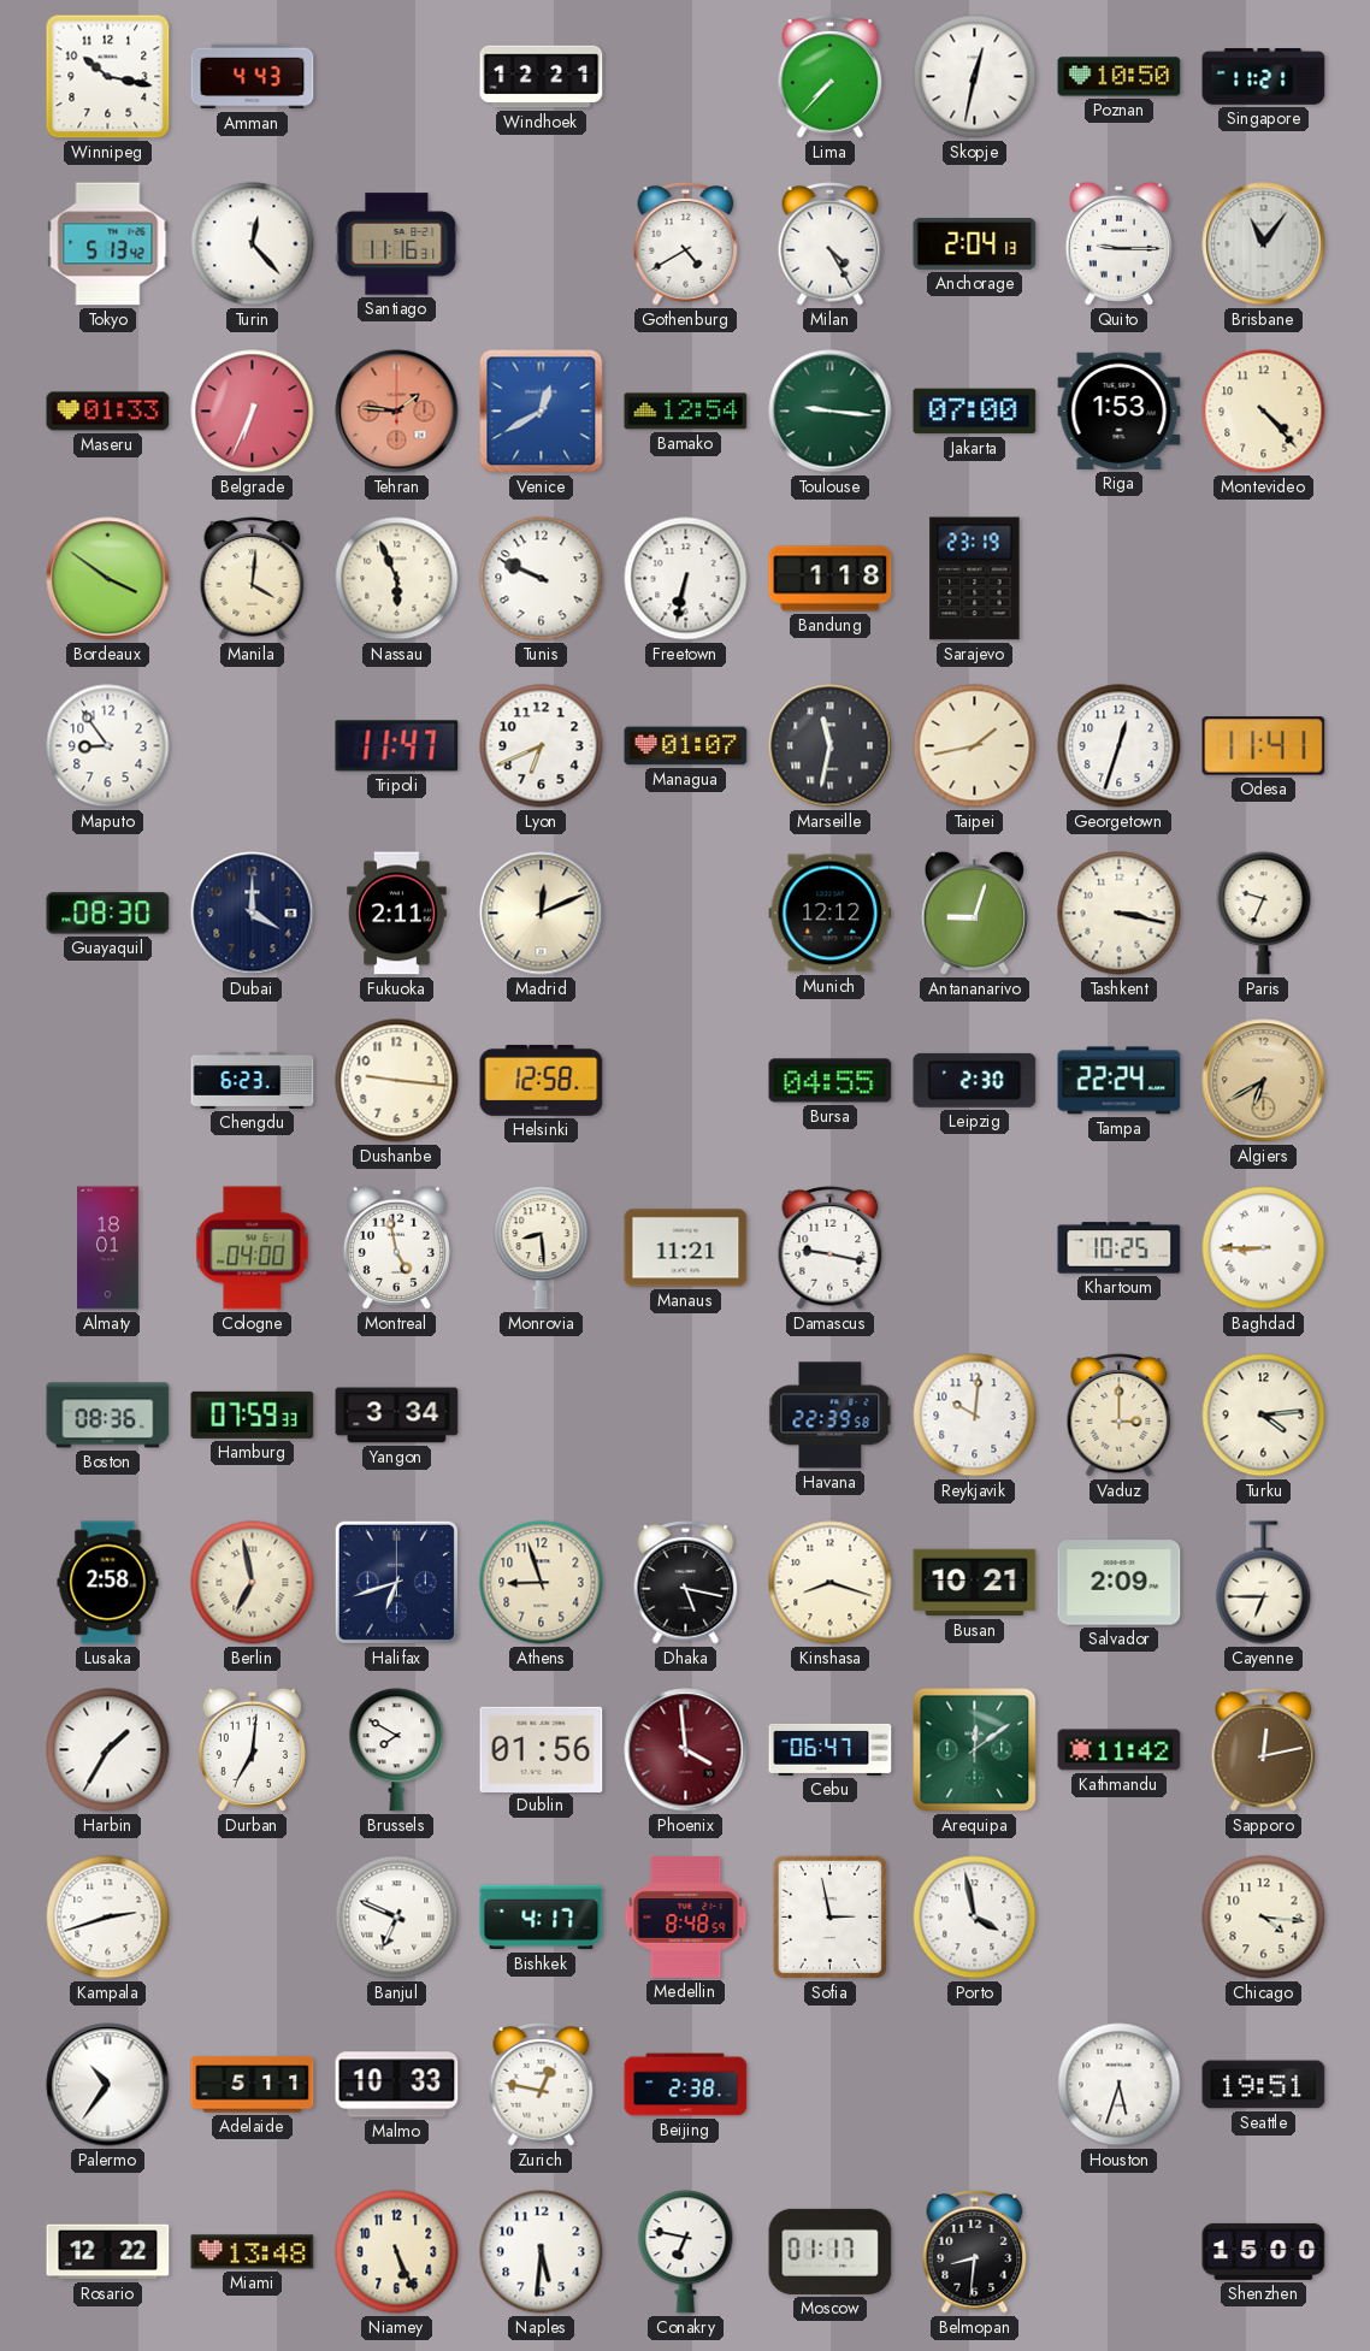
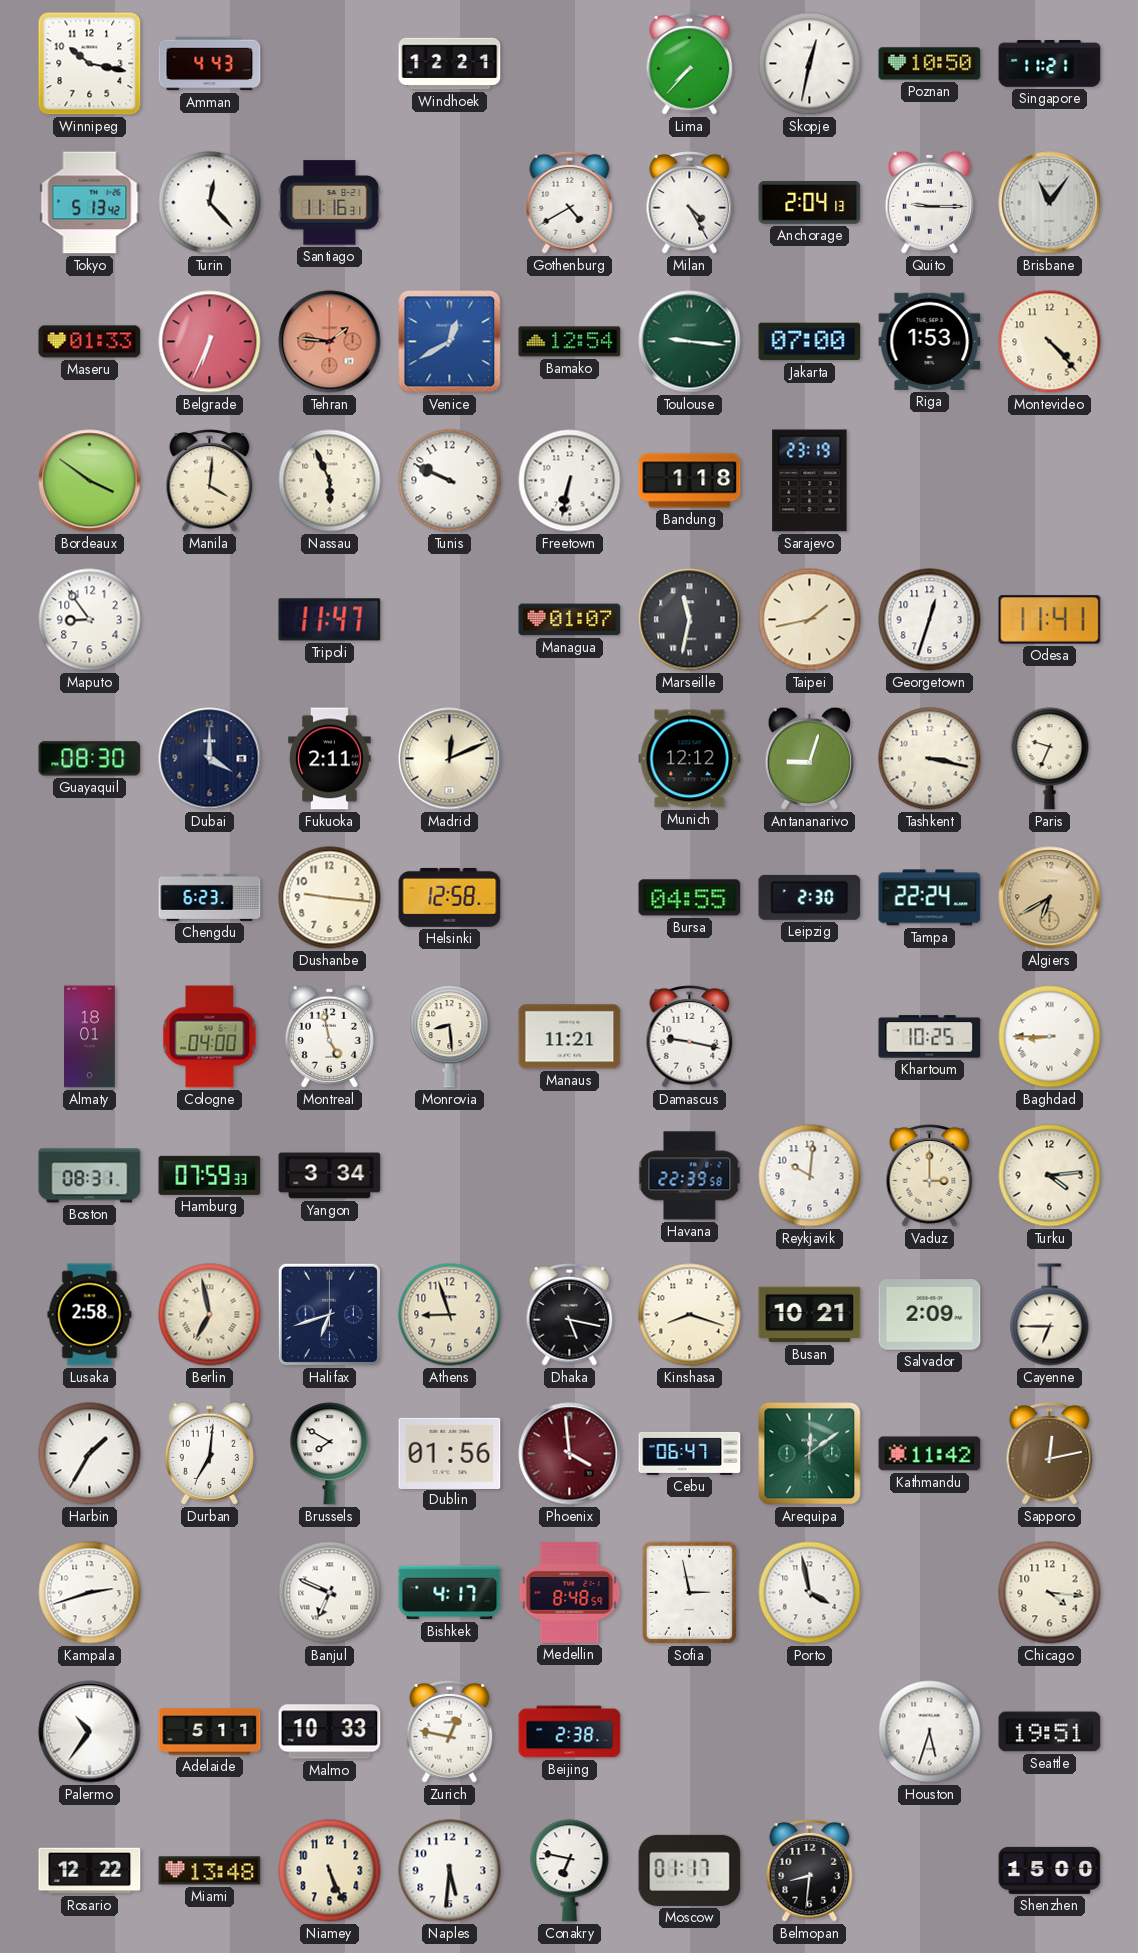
Lyon: 6:41 -> none (542, 746)
Boston: 08:36 -> 08:31 (90, 1176)
